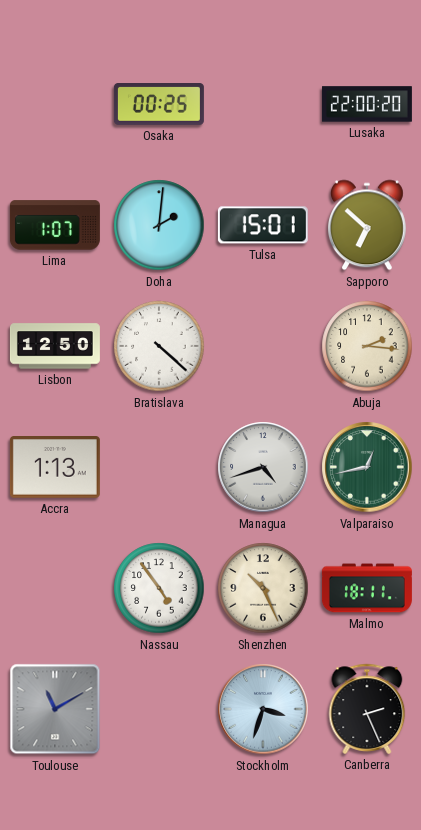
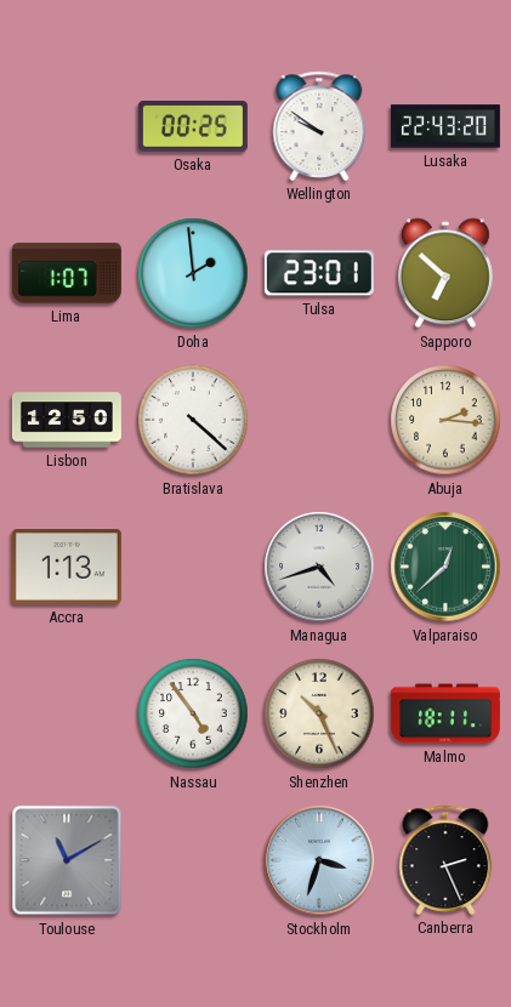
Wellington: none -> 9:51 (319, 126)
Lusaka: 22:00 -> 22:43 (445, 126)
Doha: 2:01 -> 1:59 (193, 273)
Tulsa: 15:01 -> 23:01 (319, 273)
Valparaiso: 12:43 -> 12:38 (445, 567)
